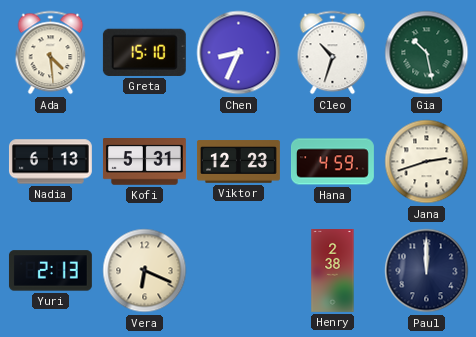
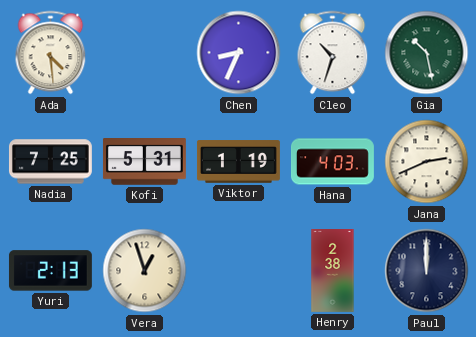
Greta: 15:10 -> none (144, 52)
Nadia: 6:13 -> 7:25 (50, 162)
Viktor: 12:23 -> 1:19 (238, 162)
Hana: 4:59 -> 4:03 (332, 162)
Jana: 2:42 -> 2:41 (427, 162)
Vera: 6:19 -> 12:57 (145, 271)
